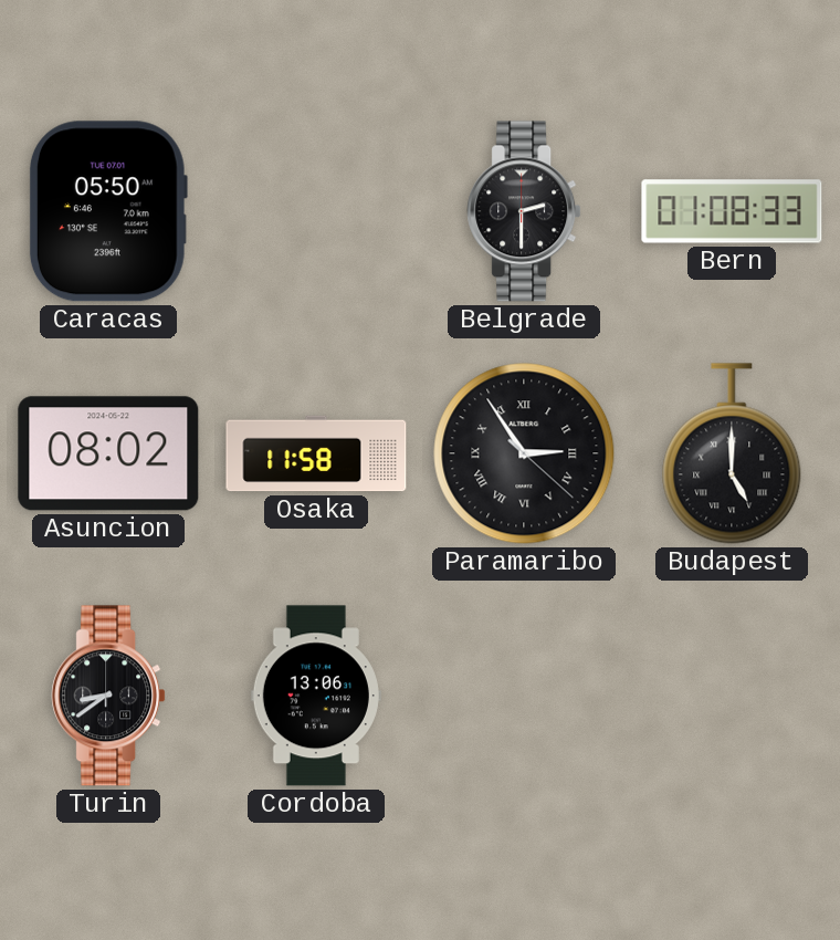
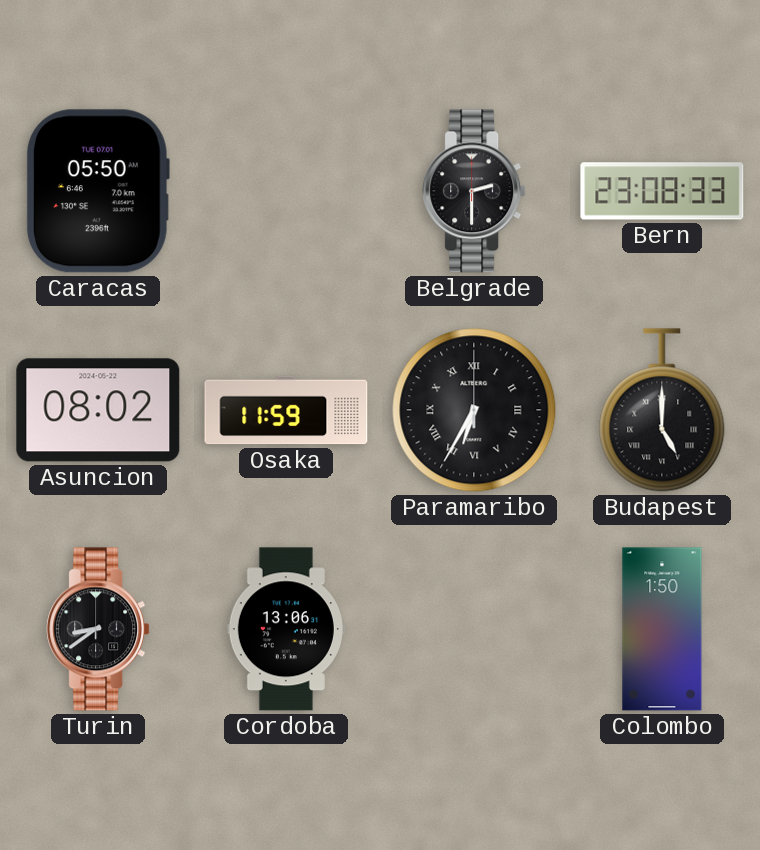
Bern: 01:08 -> 23:08 (662, 191)
Osaka: 11:58 -> 11:59 (286, 410)
Paramaribo: 2:54 -> 6:35 (474, 410)
Colombo: none -> 1:50 (662, 629)
